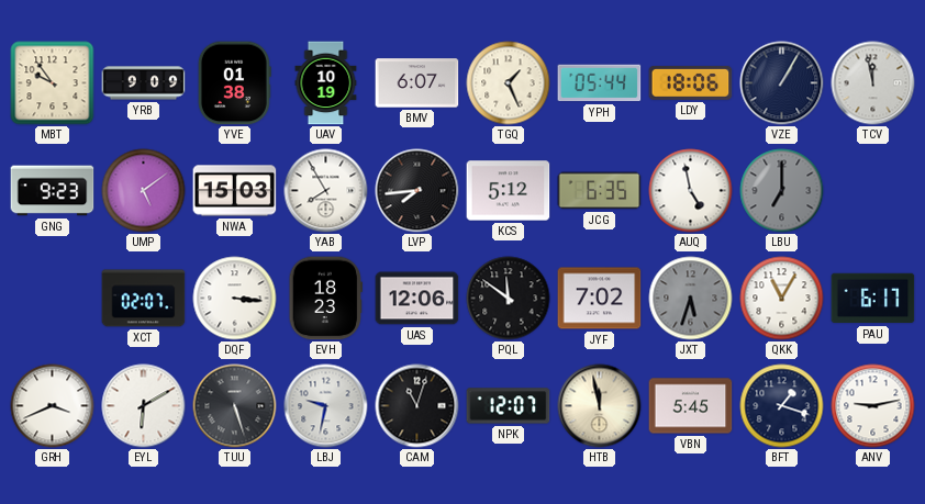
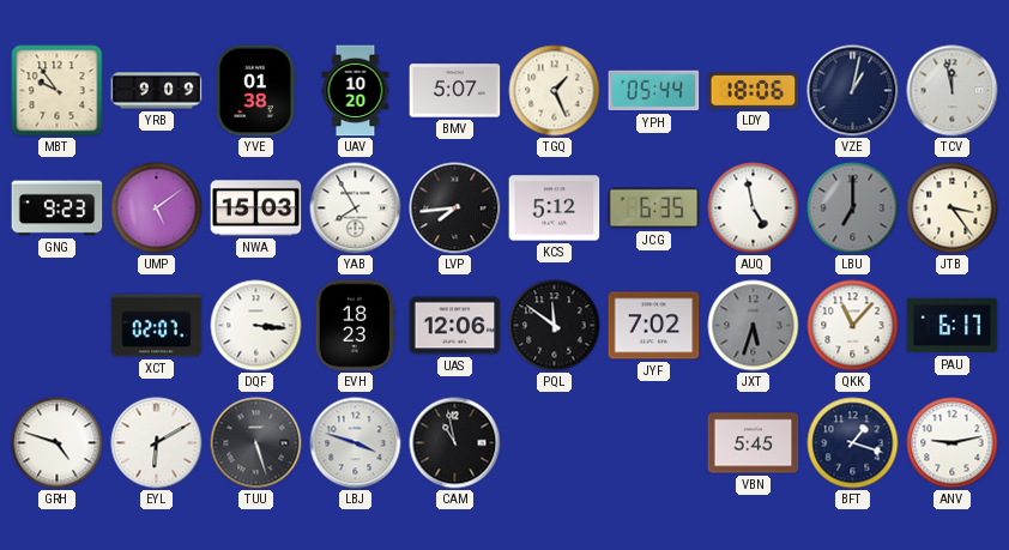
UAV: 10:19 -> 10:20 (356, 91)
BMV: 6:07 -> 5:07 (455, 91)
VZE: 1:05 -> 1:02 (853, 91)
JTB: none -> 3:24 (953, 208)
QKK: 11:05 -> 11:07 (853, 326)
GRH: 3:41 -> 4:48 (58, 443)
LBJ: 9:32 -> 3:48 (356, 443)
CAM: 11:03 -> 10:58 (455, 443)
NPK: 12:07 -> none (509, 406)
HTB: 11:58 -> none (600, 406)
